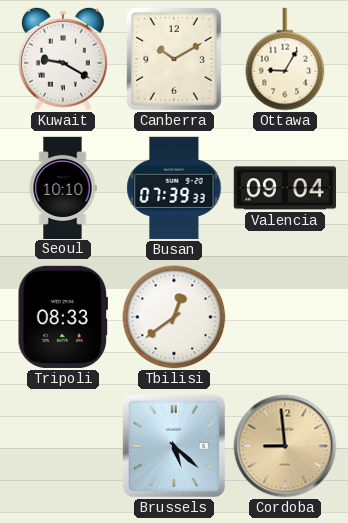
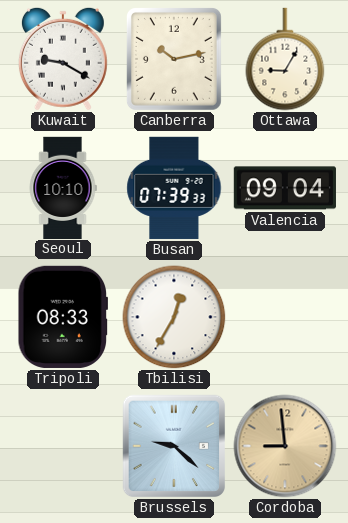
Canberra: 10:10 -> 10:13 (174, 59)
Tbilisi: 12:39 -> 12:35 (174, 317)
Brussels: 5:22 -> 9:22 (174, 446)
